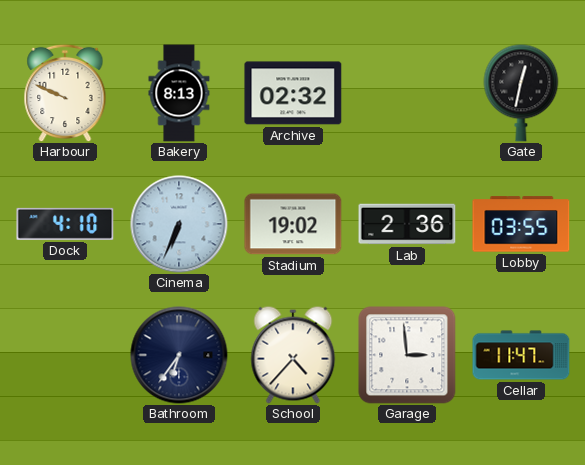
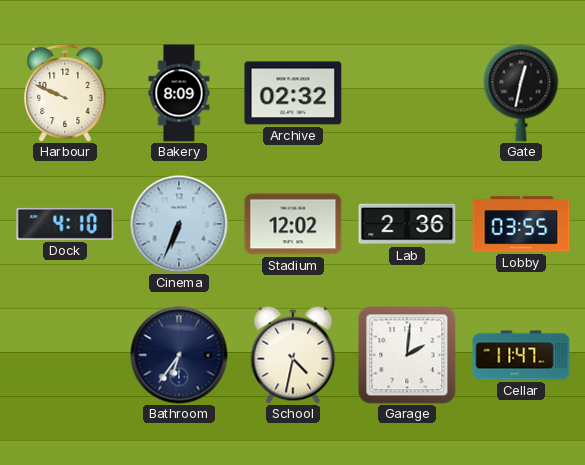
Bakery: 8:13 -> 8:09 (179, 93)
Stadium: 19:02 -> 12:02 (293, 224)
School: 4:37 -> 4:32 (293, 355)
Garage: 2:59 -> 2:01 (407, 355)
